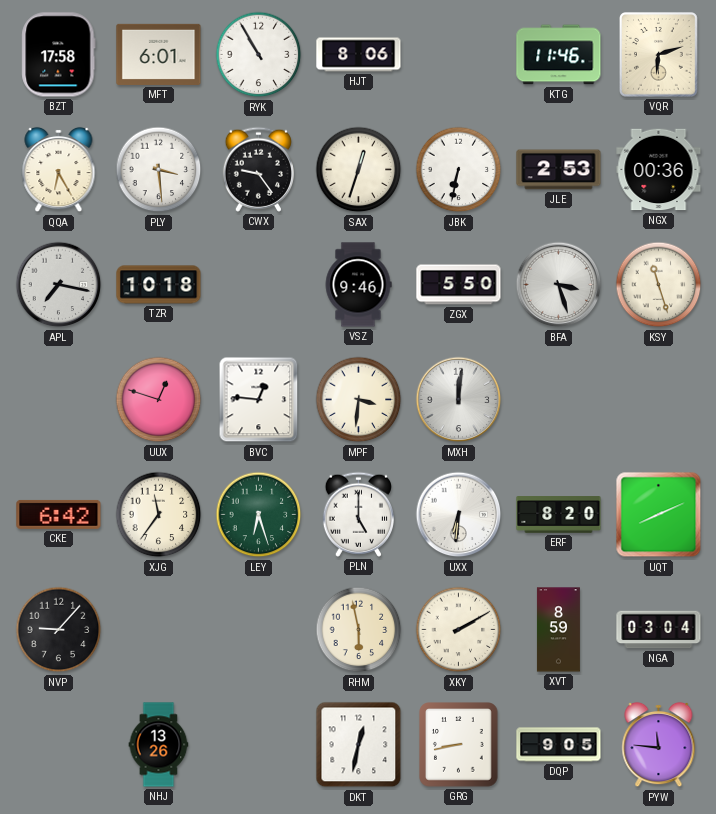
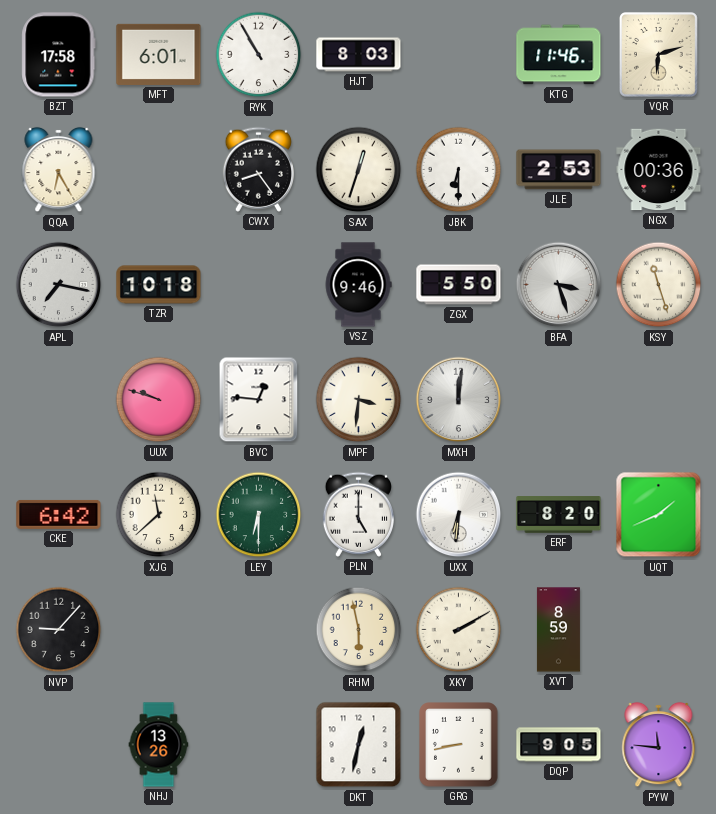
HJT: 8:06 -> 8:03 (359, 55)
PLY: 3:29 -> none (159, 170)
CWX: 9:24 -> 8:24 (258, 169)
JBK: 6:32 -> 6:30 (459, 170)
UUX: 12:48 -> 9:48 (159, 400)
XJG: 11:36 -> 11:38 (159, 515)
LEY: 6:27 -> 6:30 (259, 515)
UQT: 8:11 -> 1:41 (659, 515)
NGA: 03:04 -> none (659, 630)
